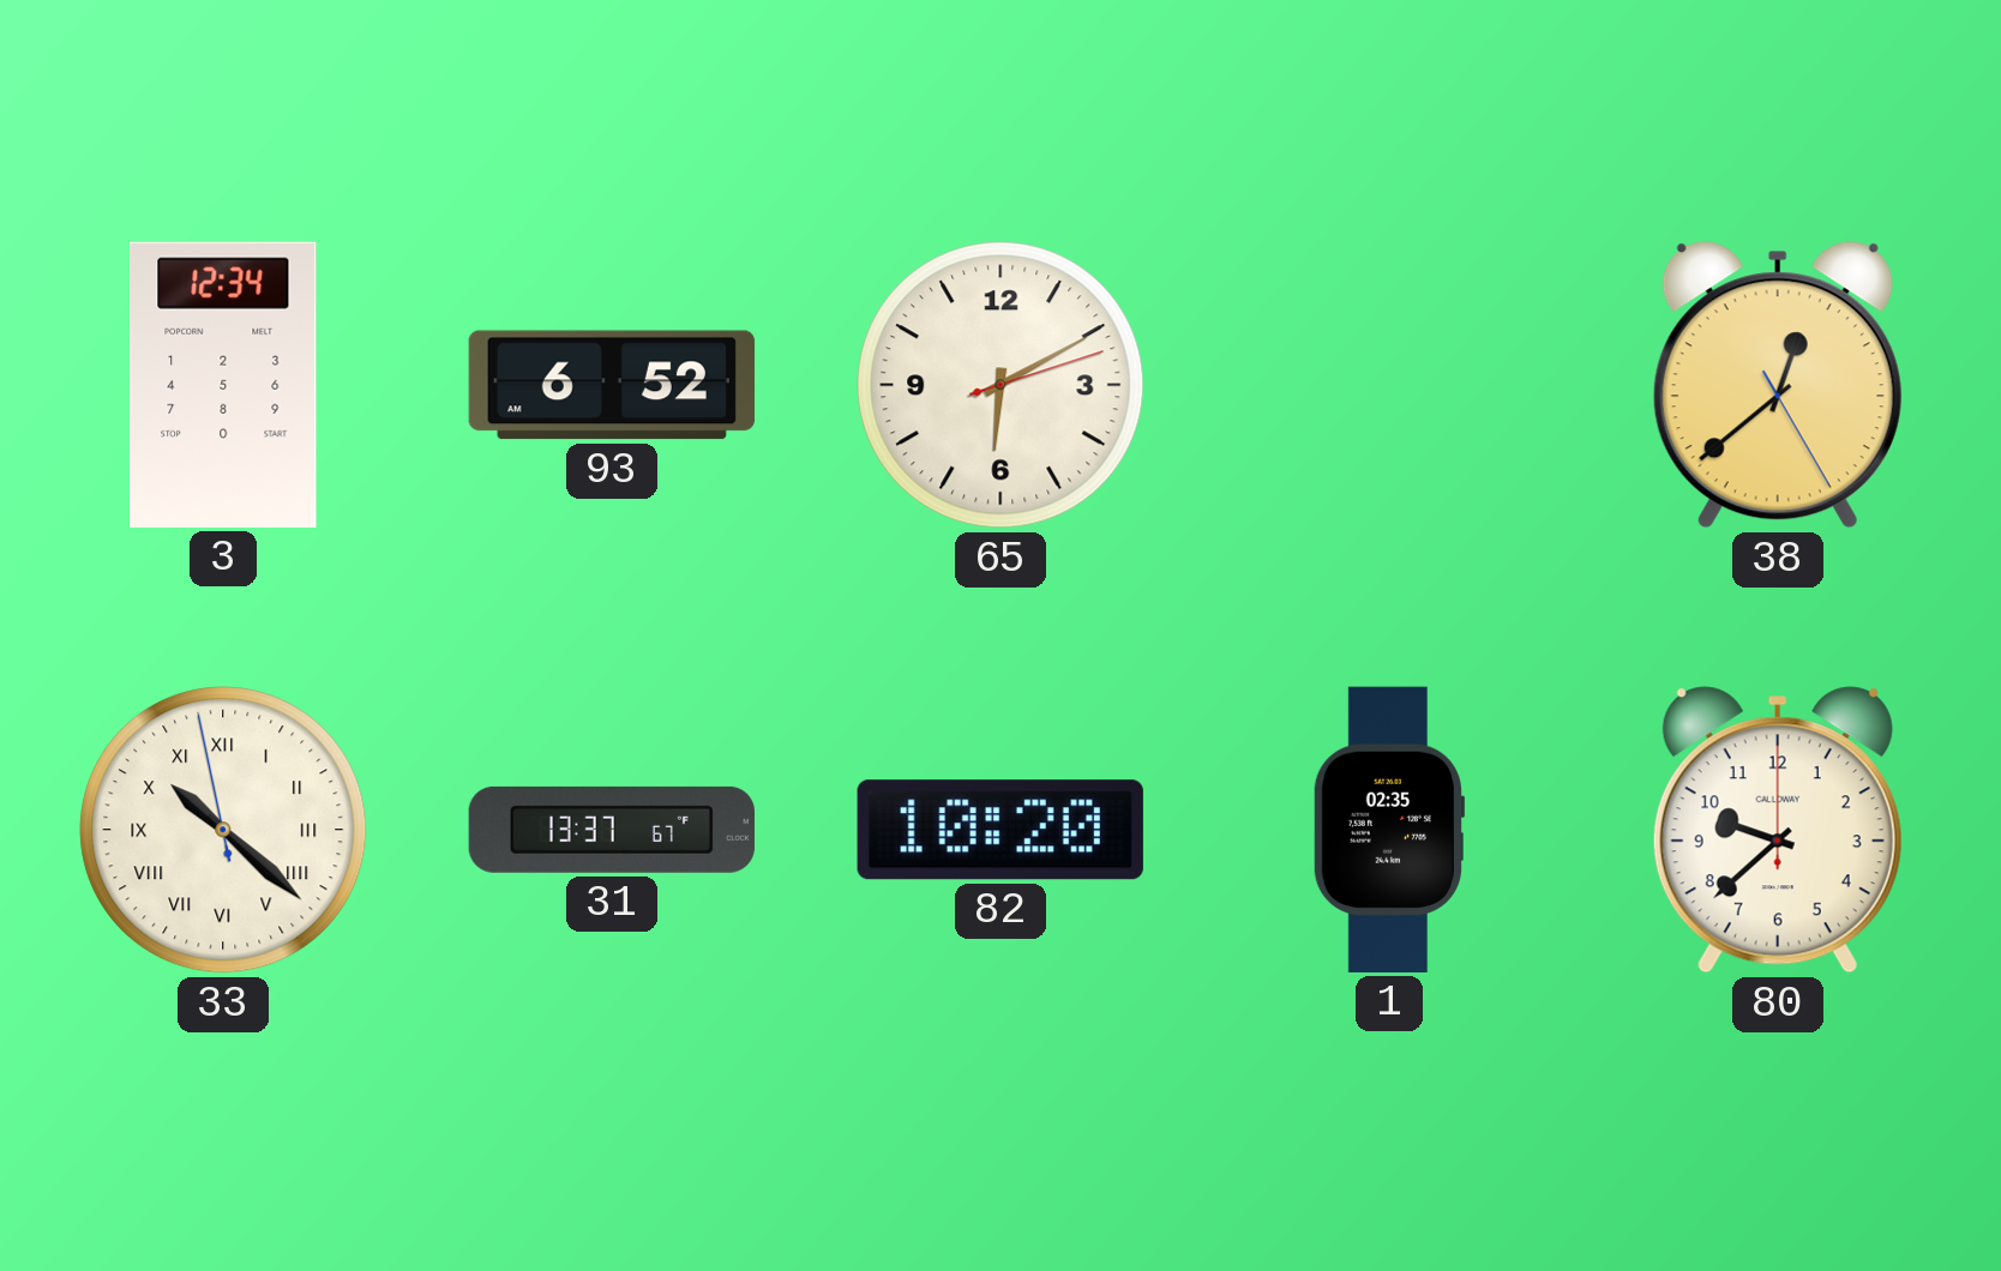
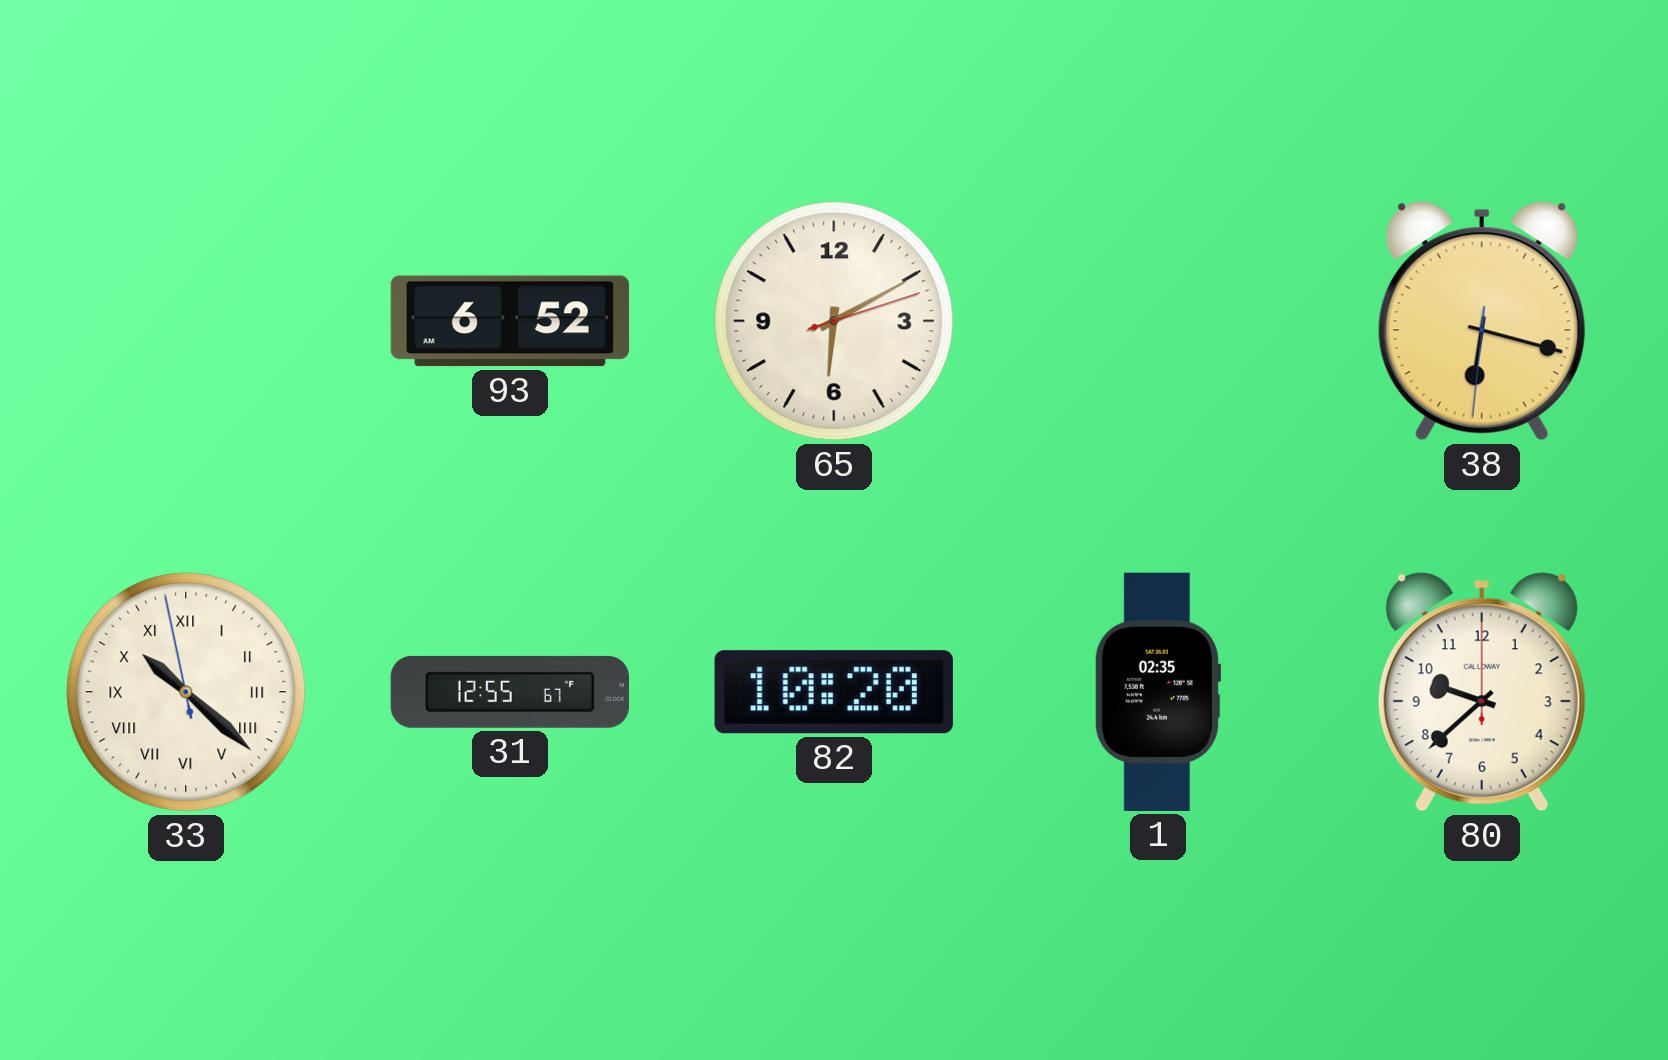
3: 12:34 -> none (223, 385)
38: 12:38 -> 6:17 (1482, 321)
31: 13:37 -> 12:55 (510, 692)
